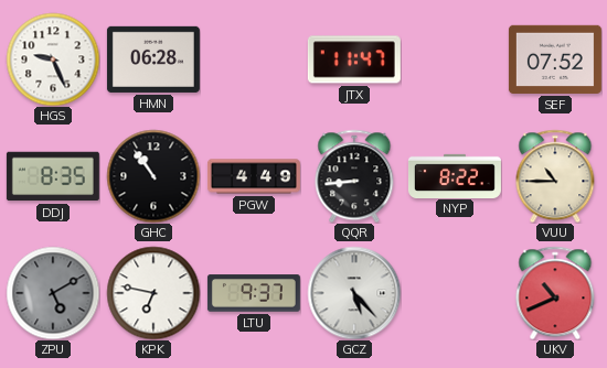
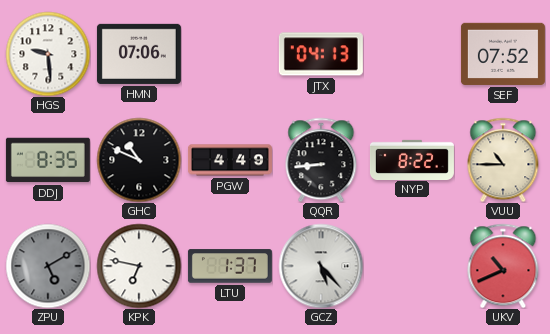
HGS: 9:26 -> 9:29 (48, 54)
HMN: 06:28 -> 07:06 (139, 54)
JTX: 11:47 -> 04:13 (321, 54)
GHC: 10:54 -> 10:49 (139, 160)
LTU: 9:37 -> 1:37 (230, 266)
